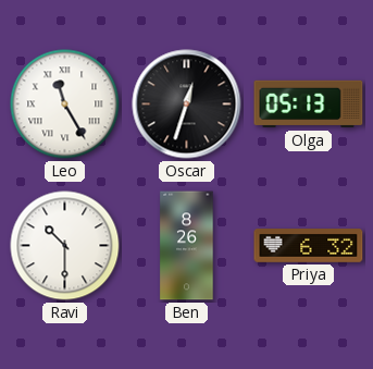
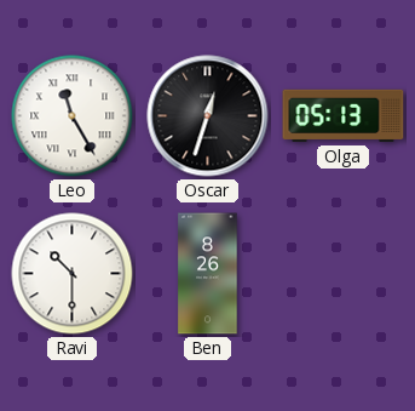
Priya: 6:32 -> none (309, 246)
